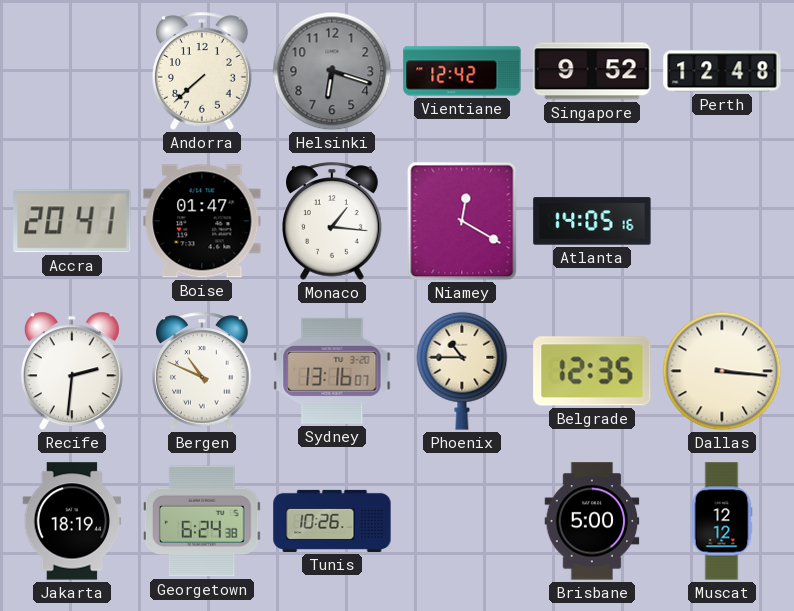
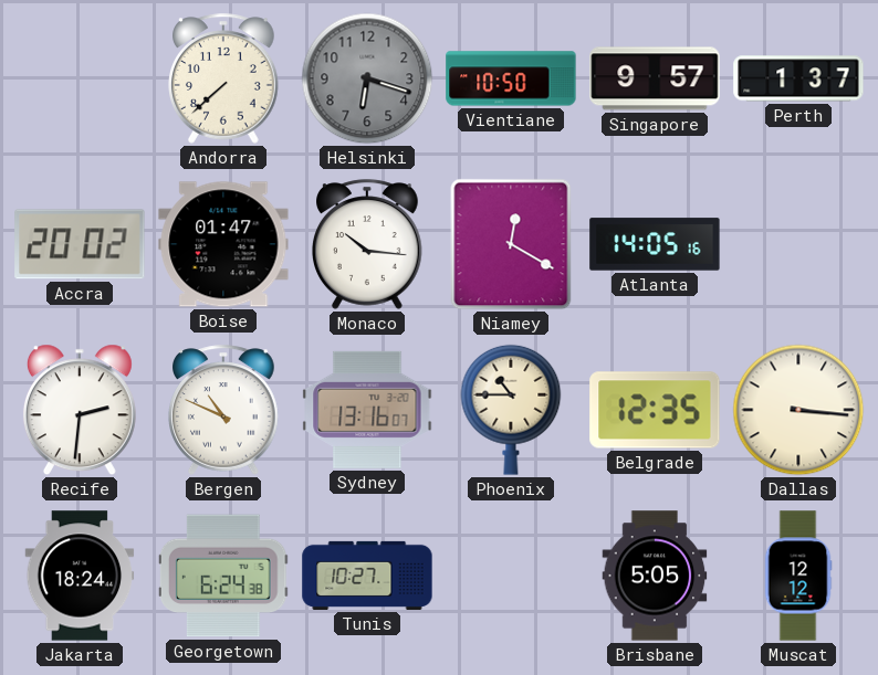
Vientiane: 12:42 -> 10:50 (511, 78)
Singapore: 9:52 -> 9:57 (655, 78)
Perth: 12:48 -> 1:37 (798, 78)
Accra: 20:41 -> 20:02 (80, 244)
Monaco: 1:16 -> 10:16 (368, 244)
Jakarta: 18:19 -> 18:24 (80, 576)
Tunis: 10:26 -> 10:27 (367, 576)
Brisbane: 5:00 -> 5:05 (655, 576)
